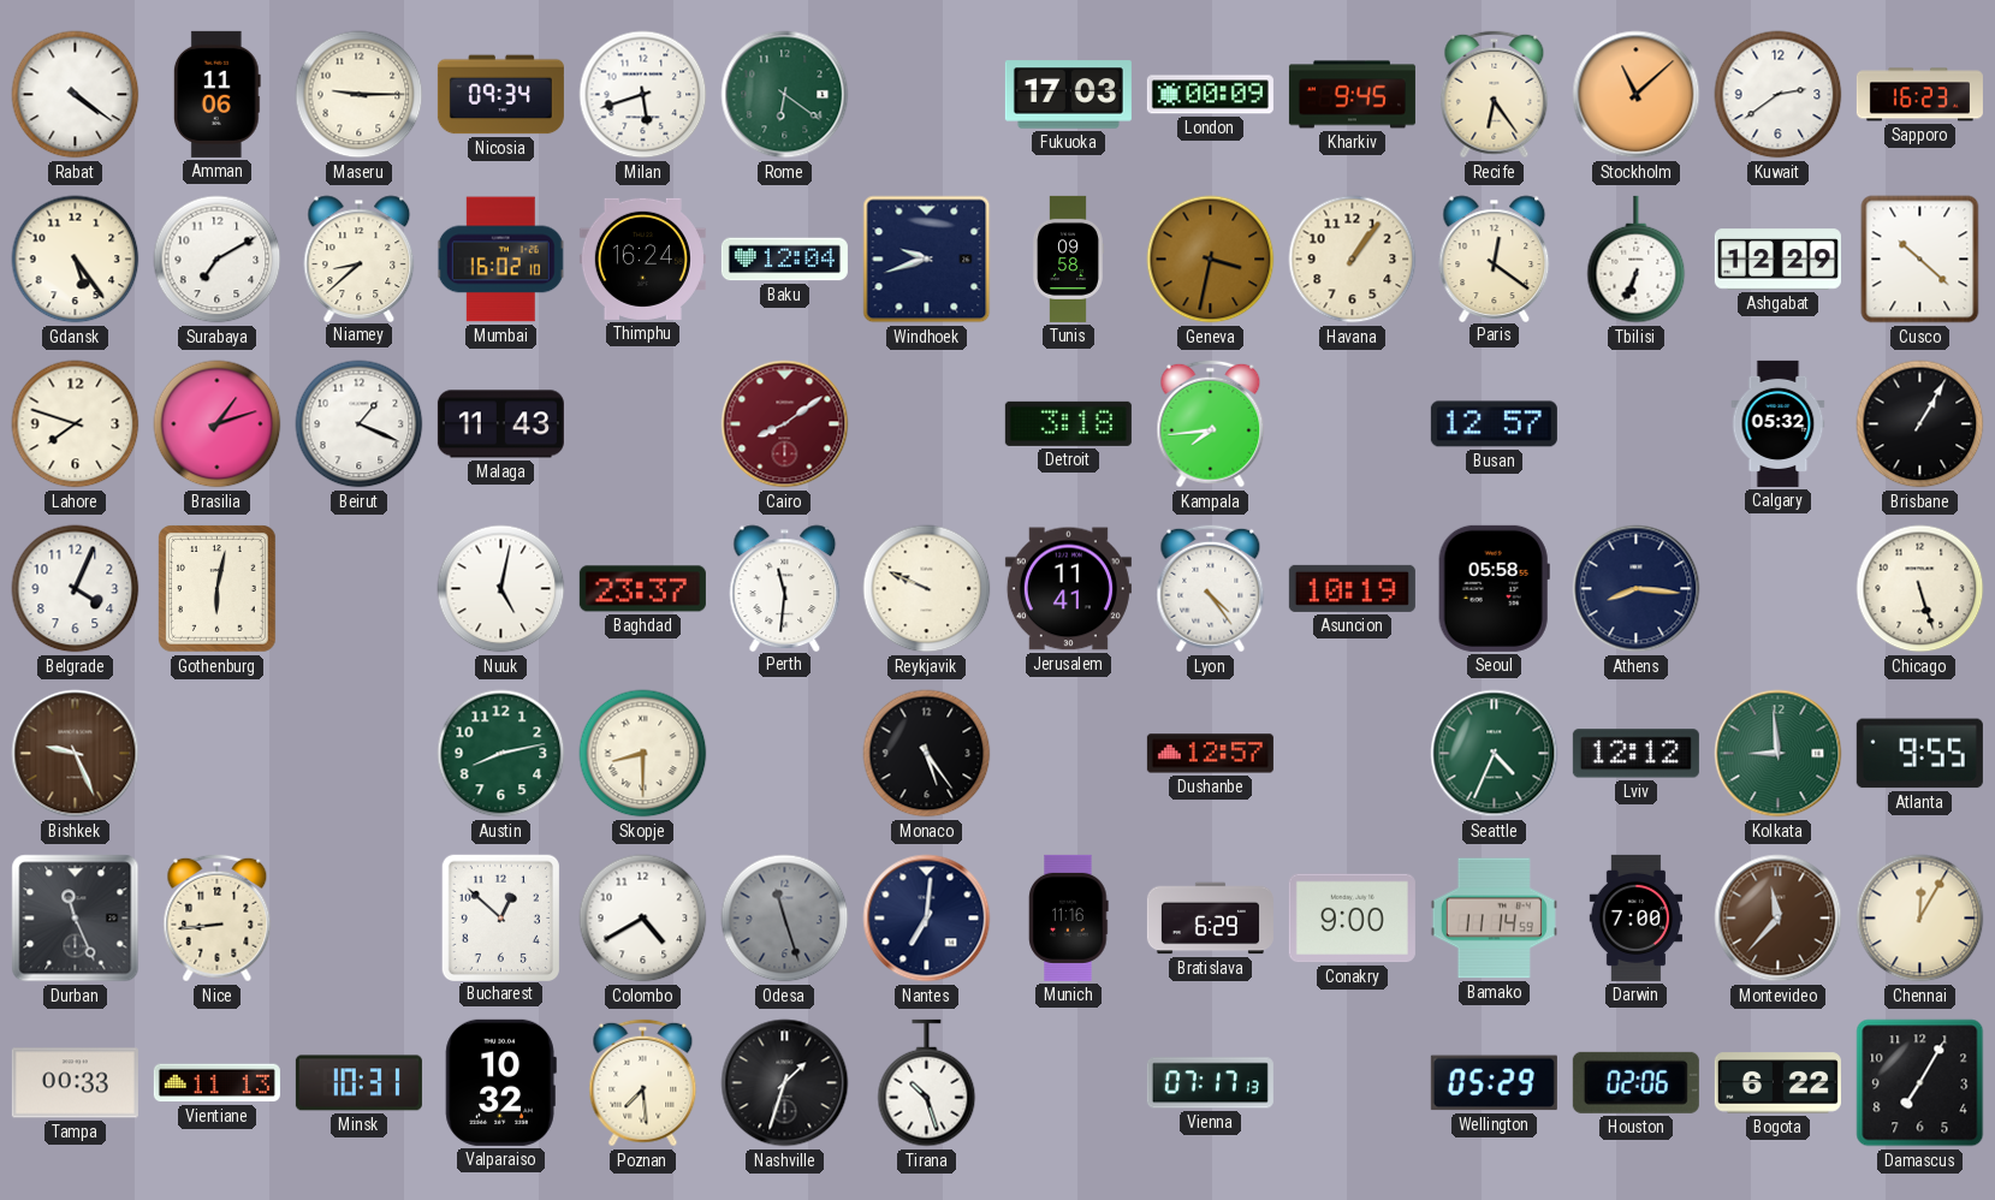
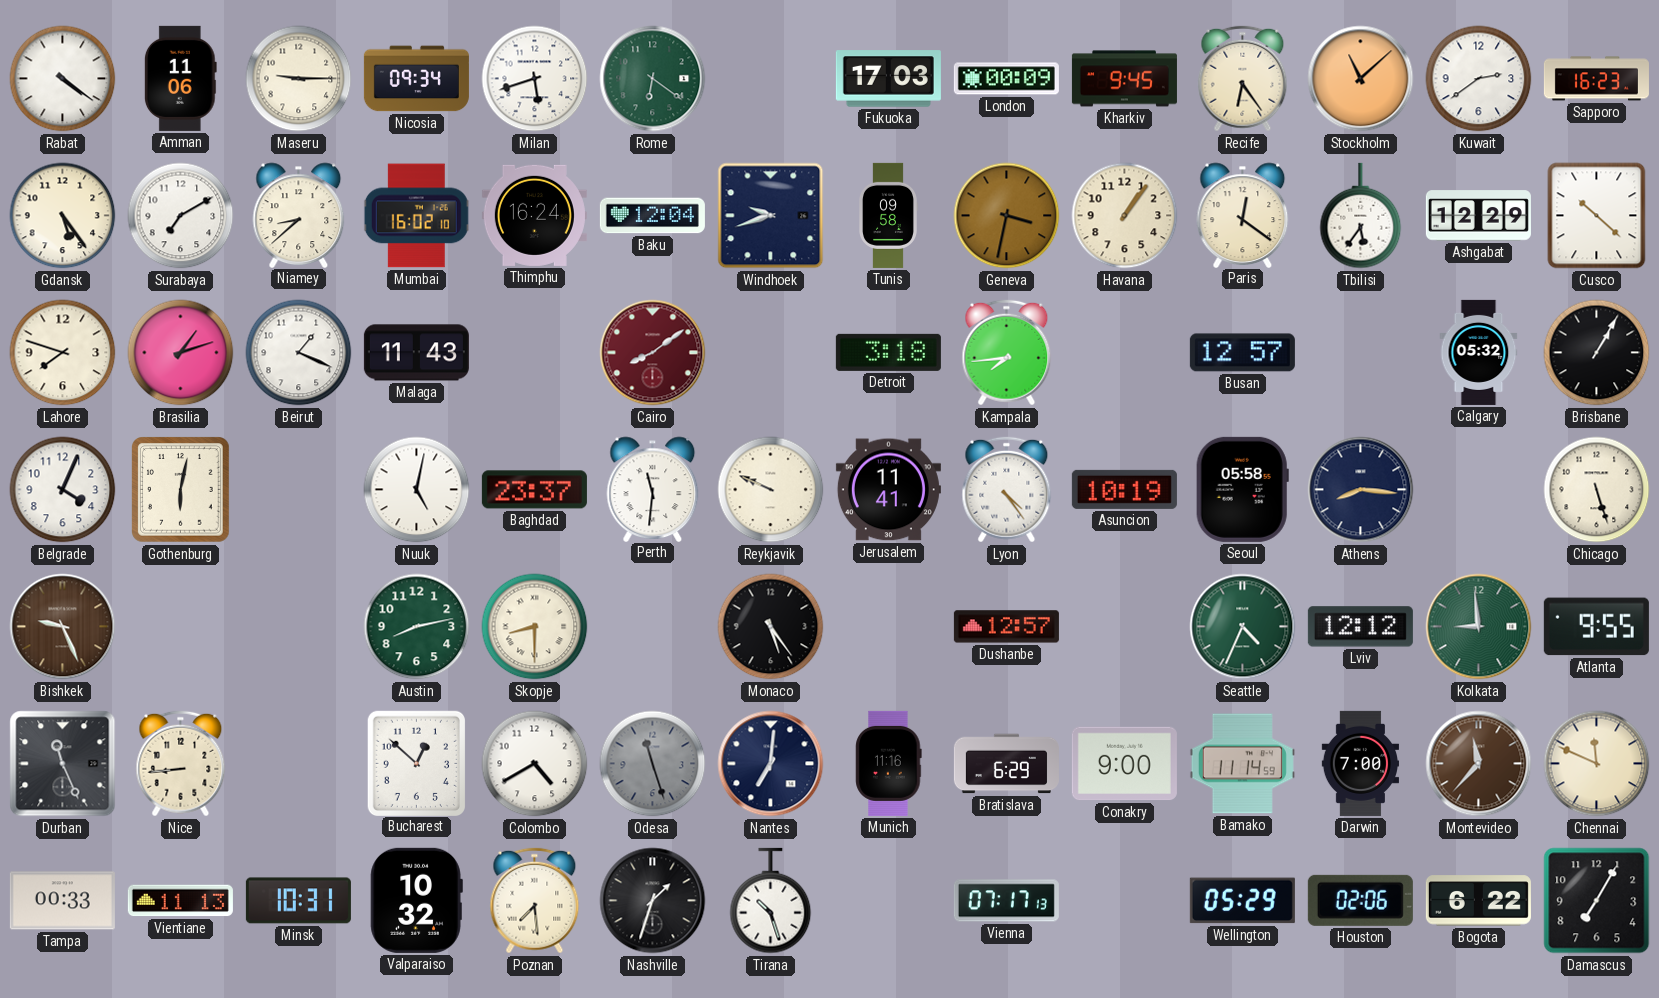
Tbilisi: 6:34 -> 5:36 (1361, 216)
Chennai: 12:05 -> 11:49 (1597, 764)
